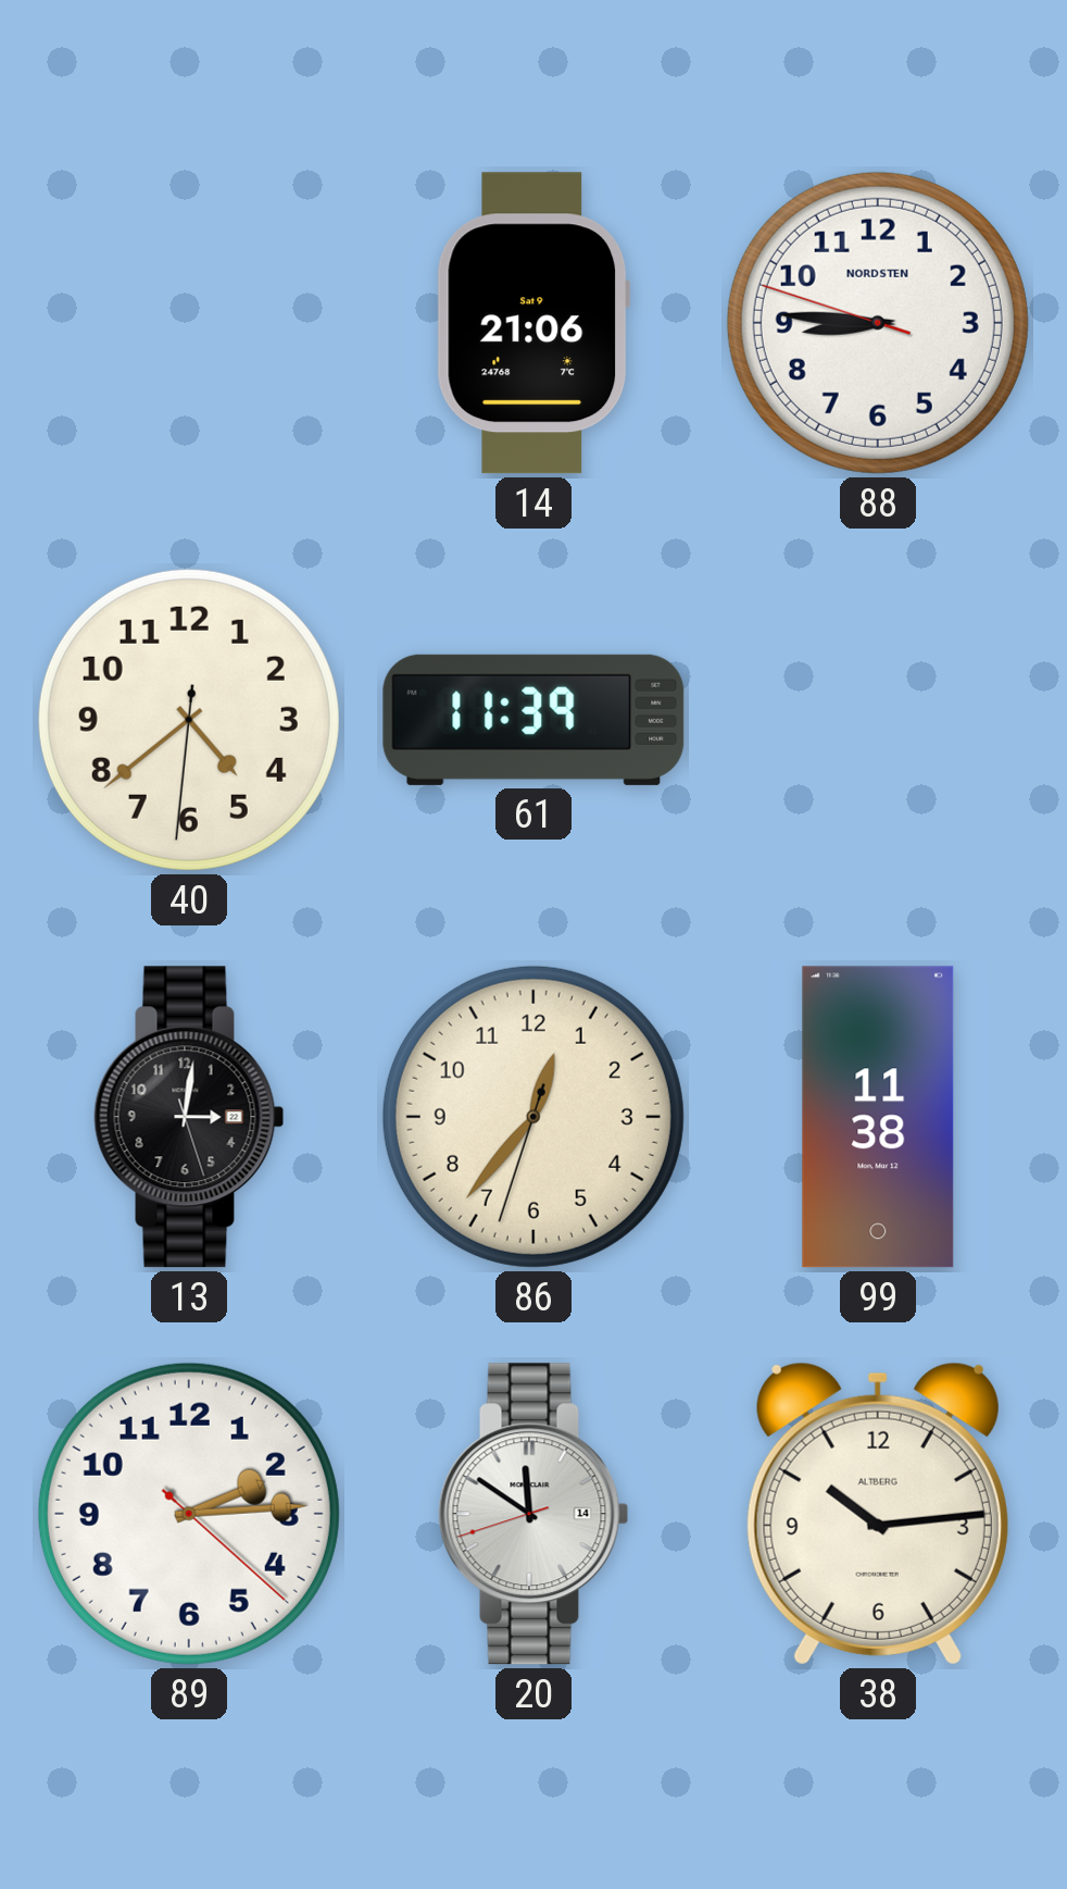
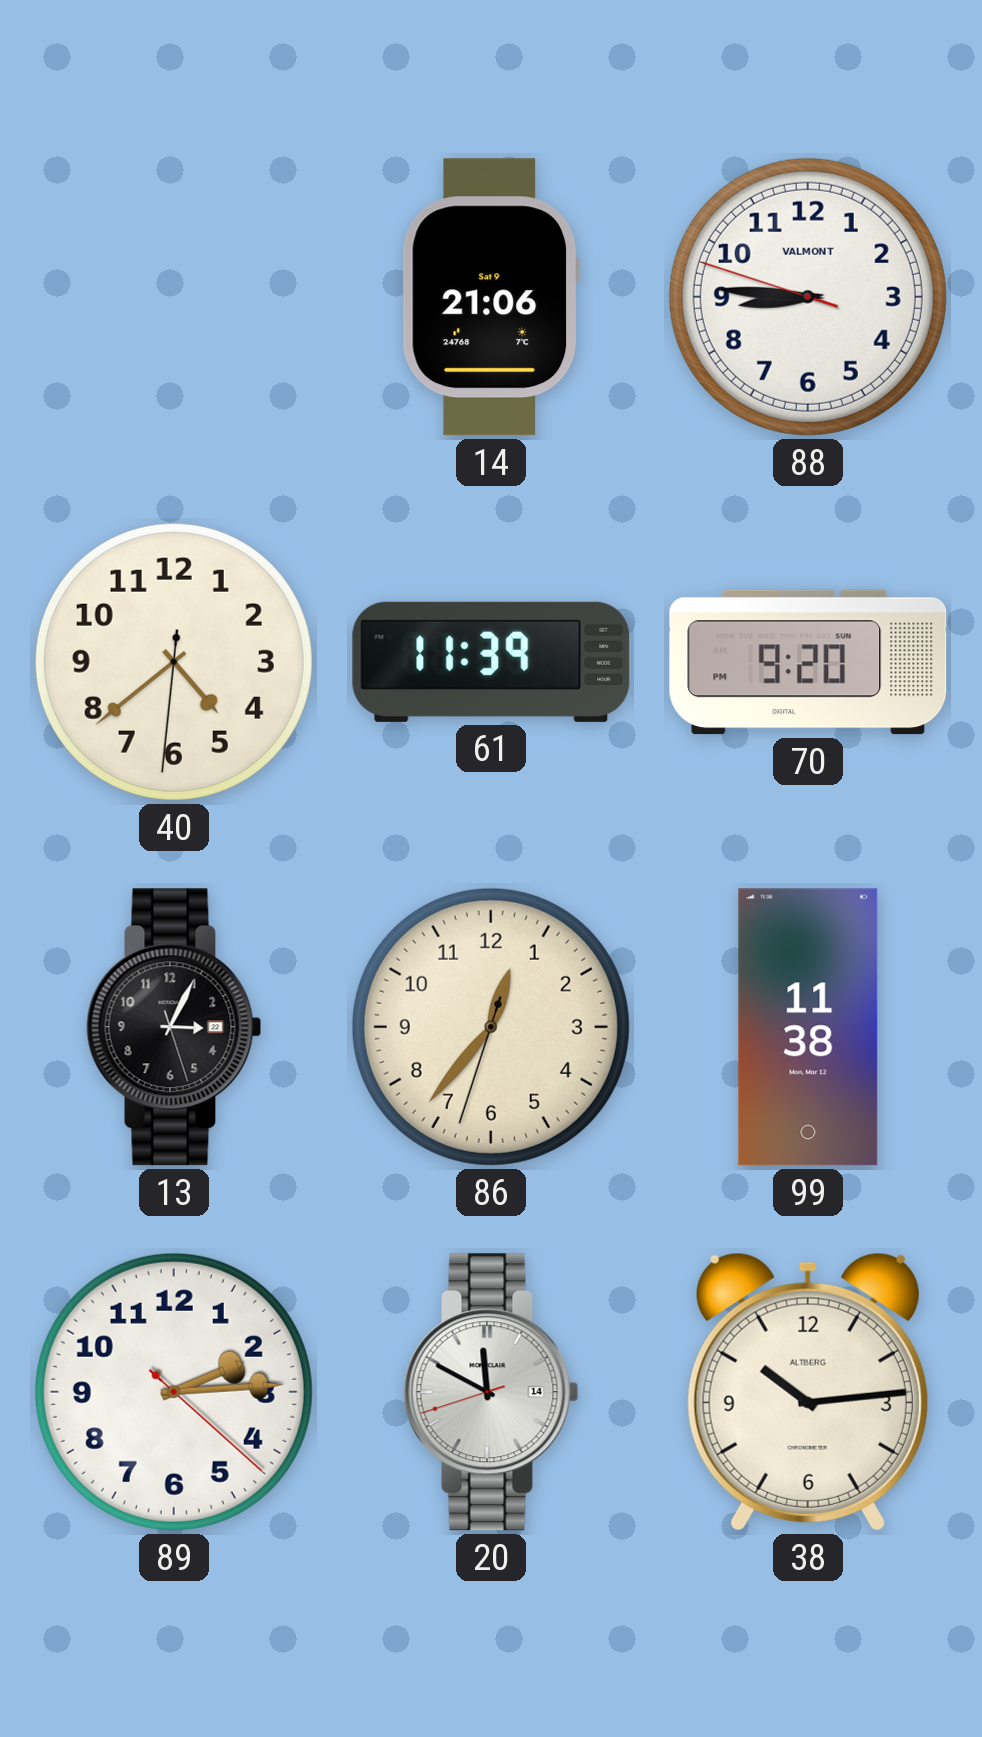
88 brand: NORDSTEN -> VALMONT (808, 297)
70: none -> 9:20 (808, 662)
13: 3:01 -> 3:04 (174, 1027)
20: 11:50 -> 11:49 (491, 1392)
